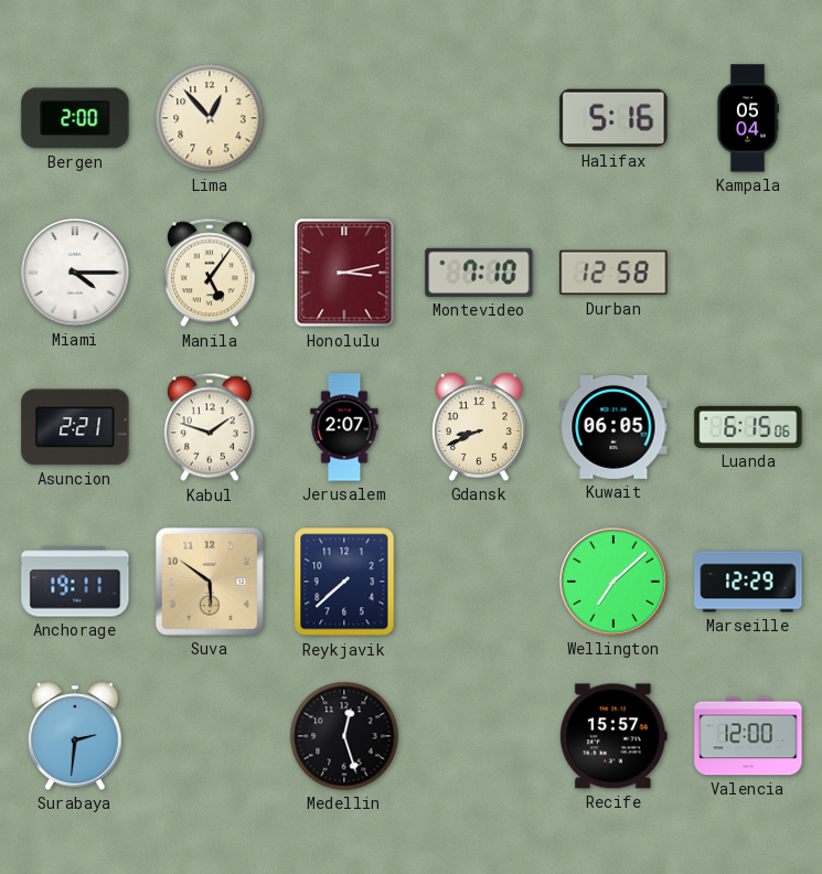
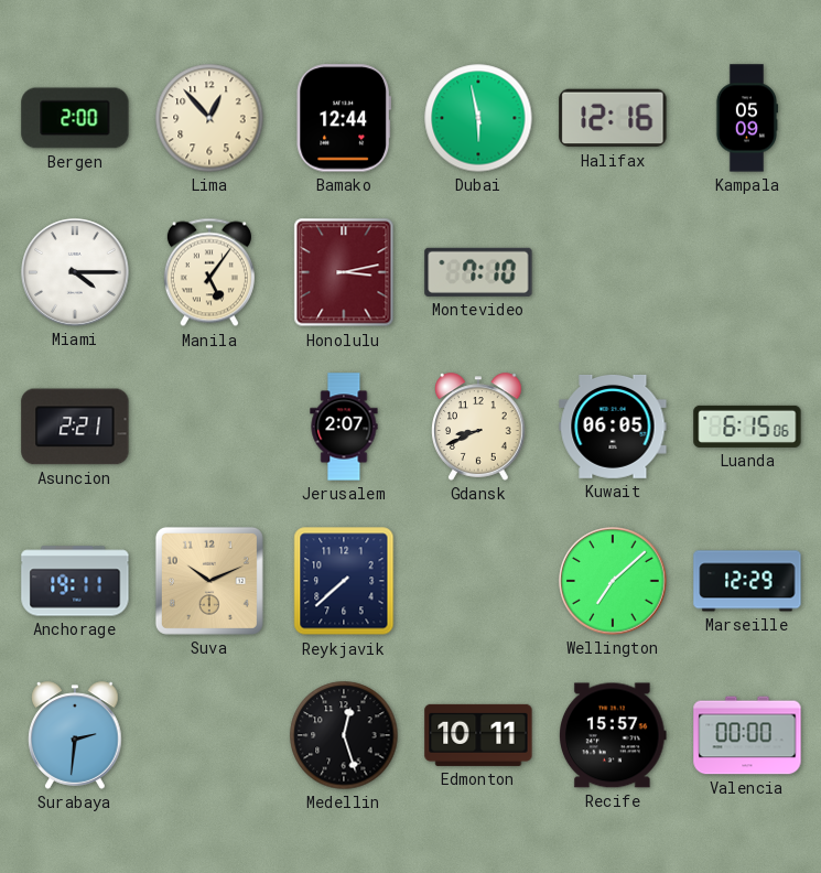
Bamako: none -> 12:44 (344, 118)
Dubai: none -> 5:58 (478, 118)
Halifax: 5:16 -> 12:16 (613, 118)
Kampala: 05:04 -> 05:09 (746, 118)
Durban: 12:58 -> none (613, 273)
Kabul: 1:48 -> none (210, 427)
Suva: 5:51 -> 10:11 (209, 581)
Edmonton: none -> 10:11 (478, 735)
Valencia: 12:00 -> 00:00 (747, 735)
